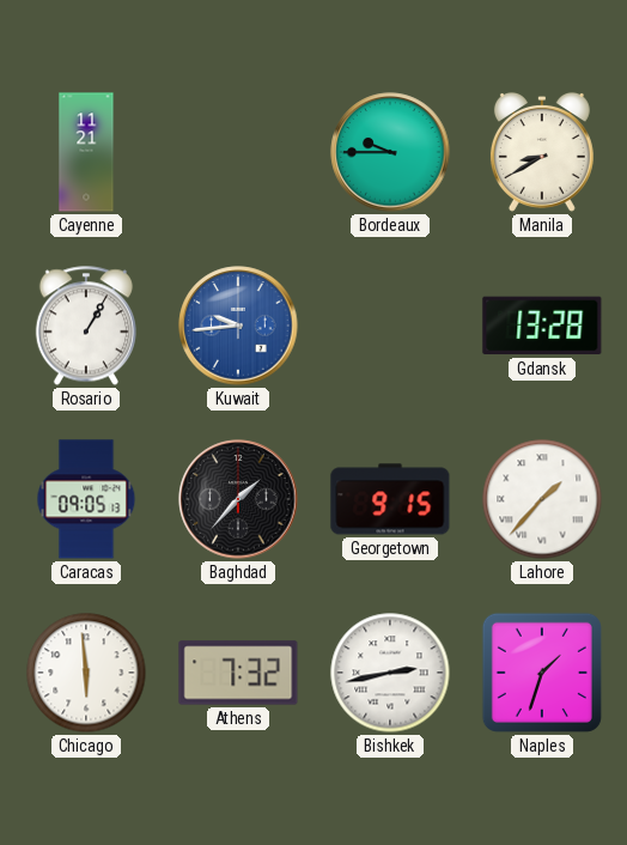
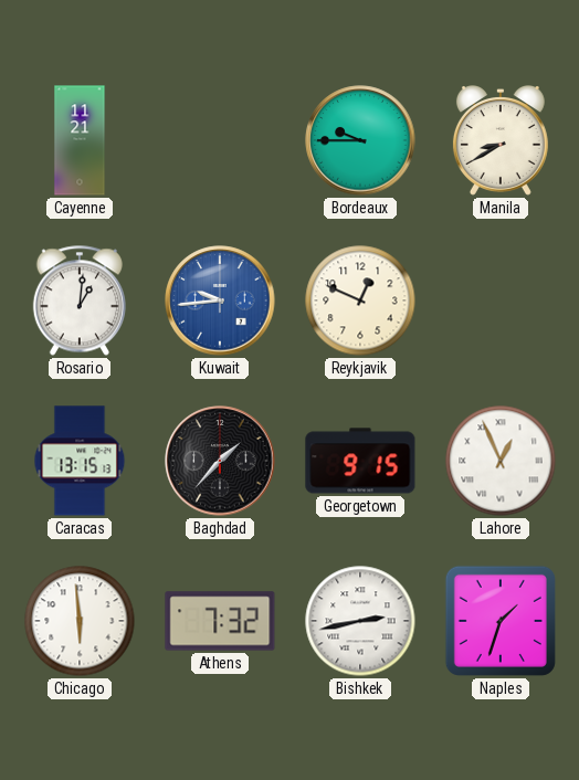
Rosario: 1:05 -> 1:01 (80, 301)
Reykjavik: none -> 12:49 (360, 301)
Gdansk: 13:28 -> none (542, 326)
Caracas: 09:05 -> 13:15 (80, 461)
Lahore: 1:37 -> 12:56 (501, 461)
